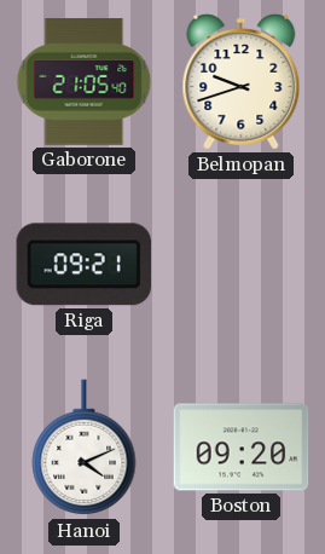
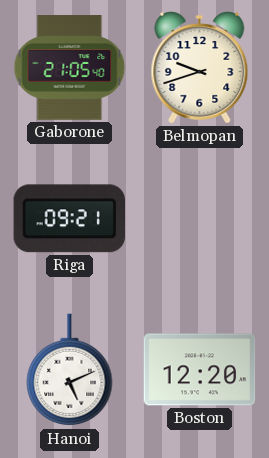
Hanoi: 4:11 -> 5:11 (70, 370)
Boston: 09:20 -> 12:20 (200, 370)
